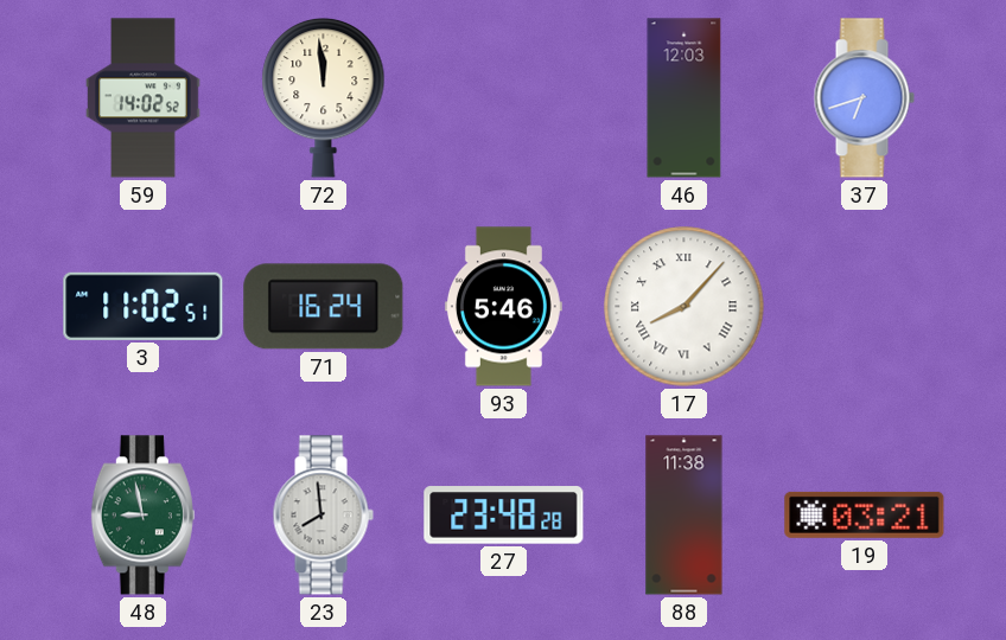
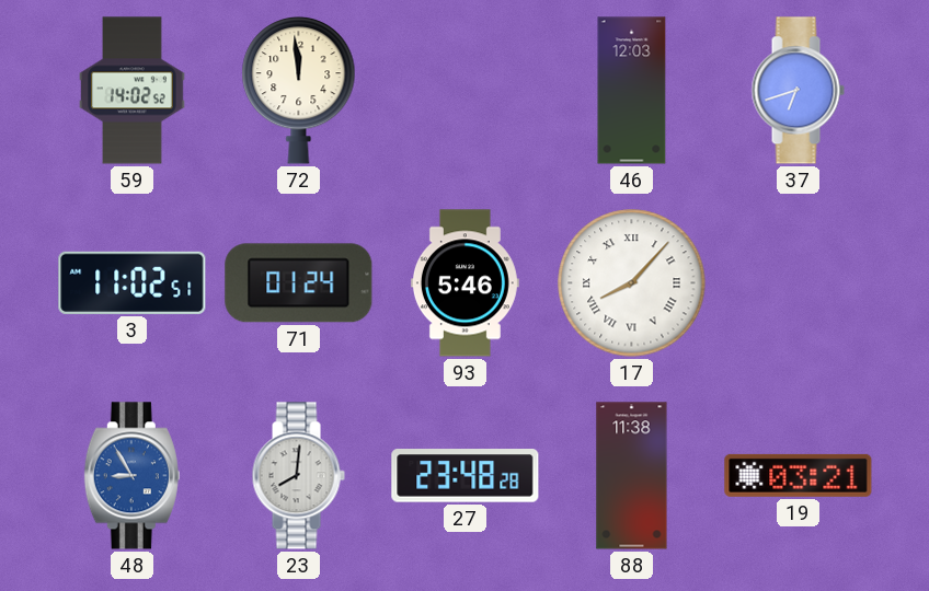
71: 16:24 -> 01:24 (299, 283)
48: 8:58 -> 8:55 (131, 476)
48 dial: green -> blue (131, 476)
23: 7:59 -> 8:01 (298, 476)
